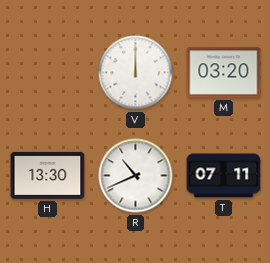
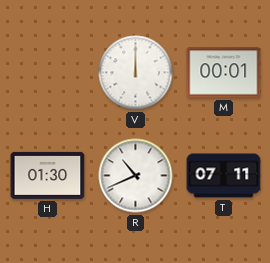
M: 03:20 -> 00:01 (224, 73)
H: 13:30 -> 01:30 (48, 175)
